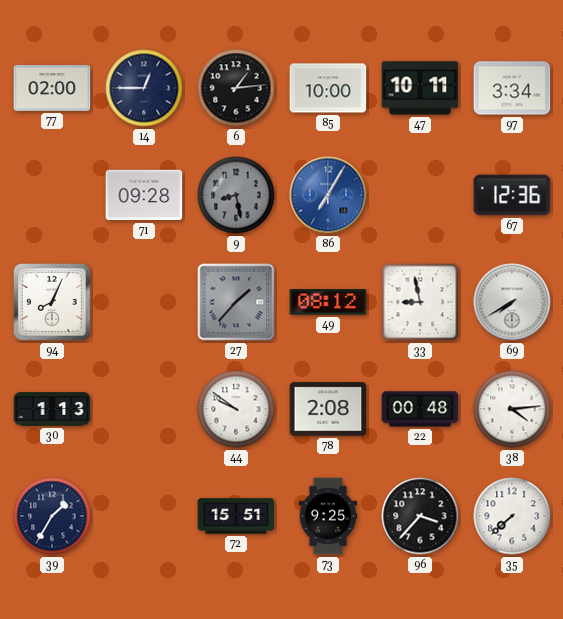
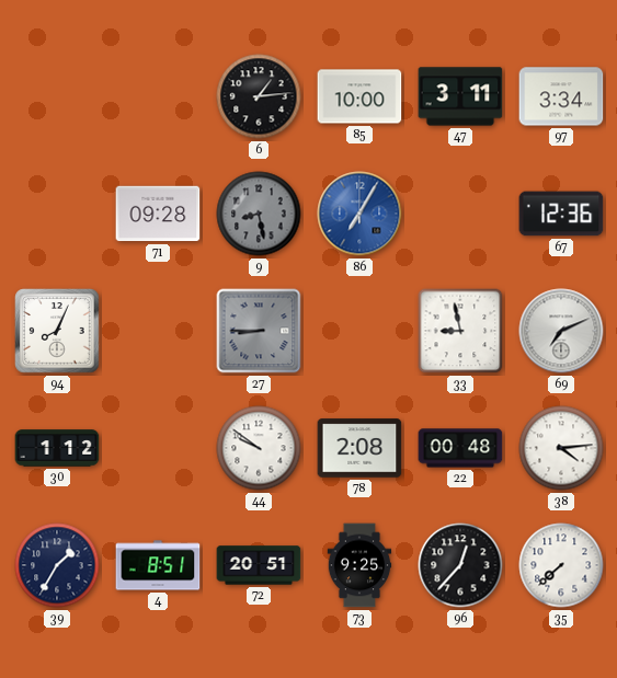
77: 02:00 -> none (52, 89)
14: 12:45 -> none (144, 88)
47: 10:11 -> 3:11 (460, 96)
27: 1:37 -> 8:45 (259, 331)
49: 08:12 -> none (328, 302)
69: 7:40 -> 7:11 (561, 331)
30: 1:13 -> 1:12 (57, 448)
4: none -> 8:51 (158, 565)
72: 15:51 -> 20:51 (259, 565)
96: 3:37 -> 12:37 (460, 565)
